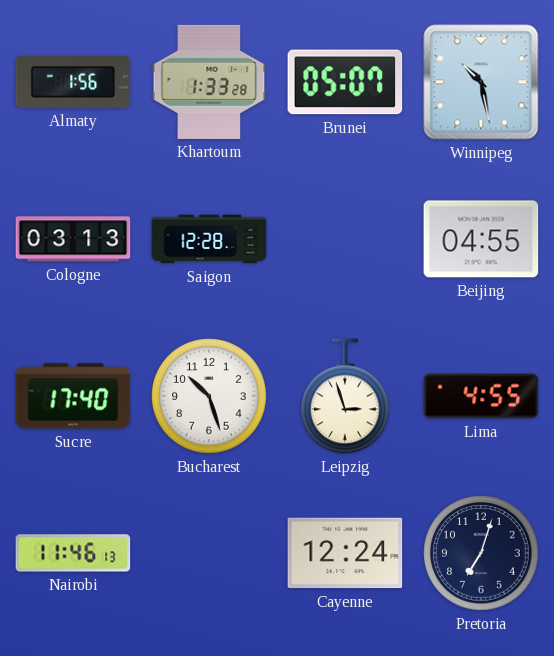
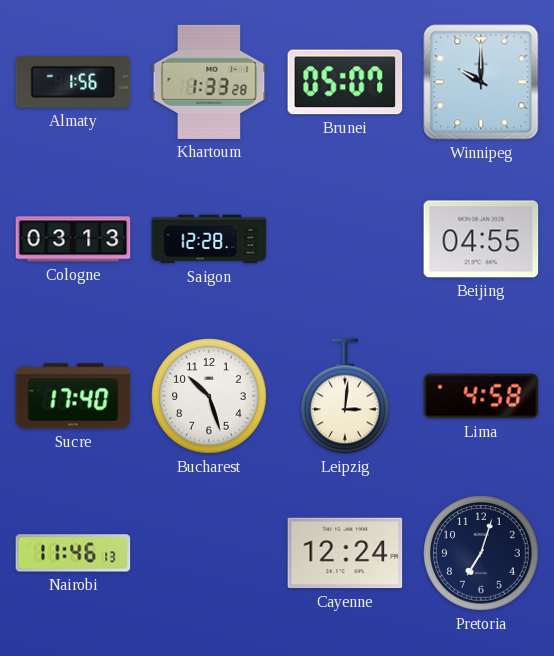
Winnipeg: 10:28 -> 10:00 (481, 82)
Leipzig: 2:57 -> 3:01 (345, 396)
Lima: 4:55 -> 4:58 (481, 396)
